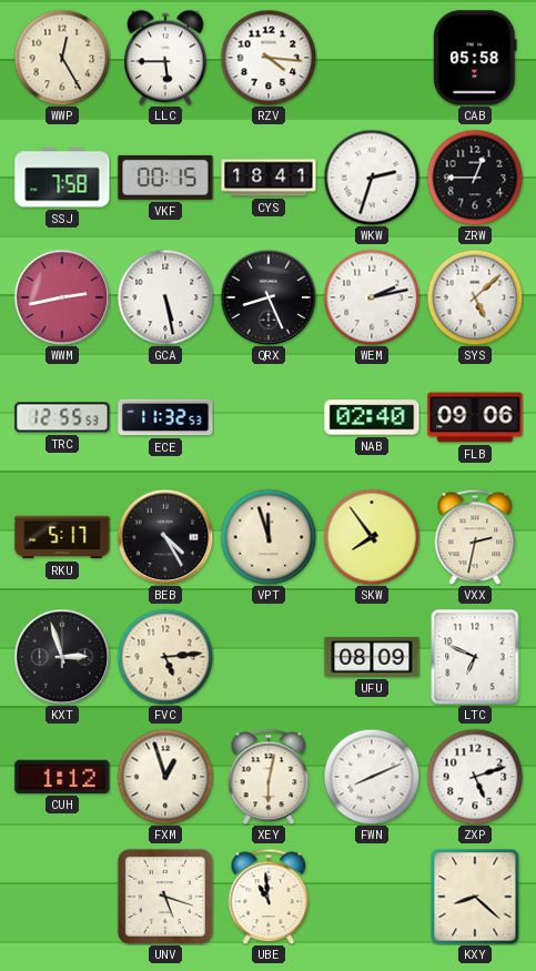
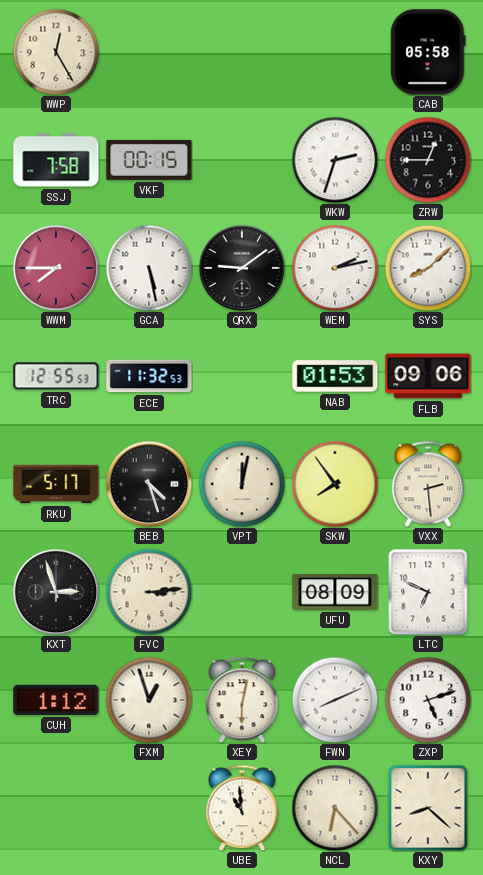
LLC: 5:45 -> none (166, 58)
RZV: 4:16 -> none (269, 58)
CYS: 18:41 -> none (269, 178)
WWM: 2:43 -> 7:45 (56, 268)
QRX: 8:26 -> 9:09 (242, 268)
SYS: 5:08 -> 8:08 (428, 268)
NAB: 02:40 -> 01:53 (335, 376)
BEB: 4:25 -> 4:27 (149, 484)
VPT: 11:57 -> 12:02 (242, 484)
VXX: 2:32 -> 2:29 (428, 484)
FVC: 5:14 -> 3:14 (149, 592)
UNV: 5:18 -> none (165, 897)
NCL: none -> 6:23 (335, 808)
